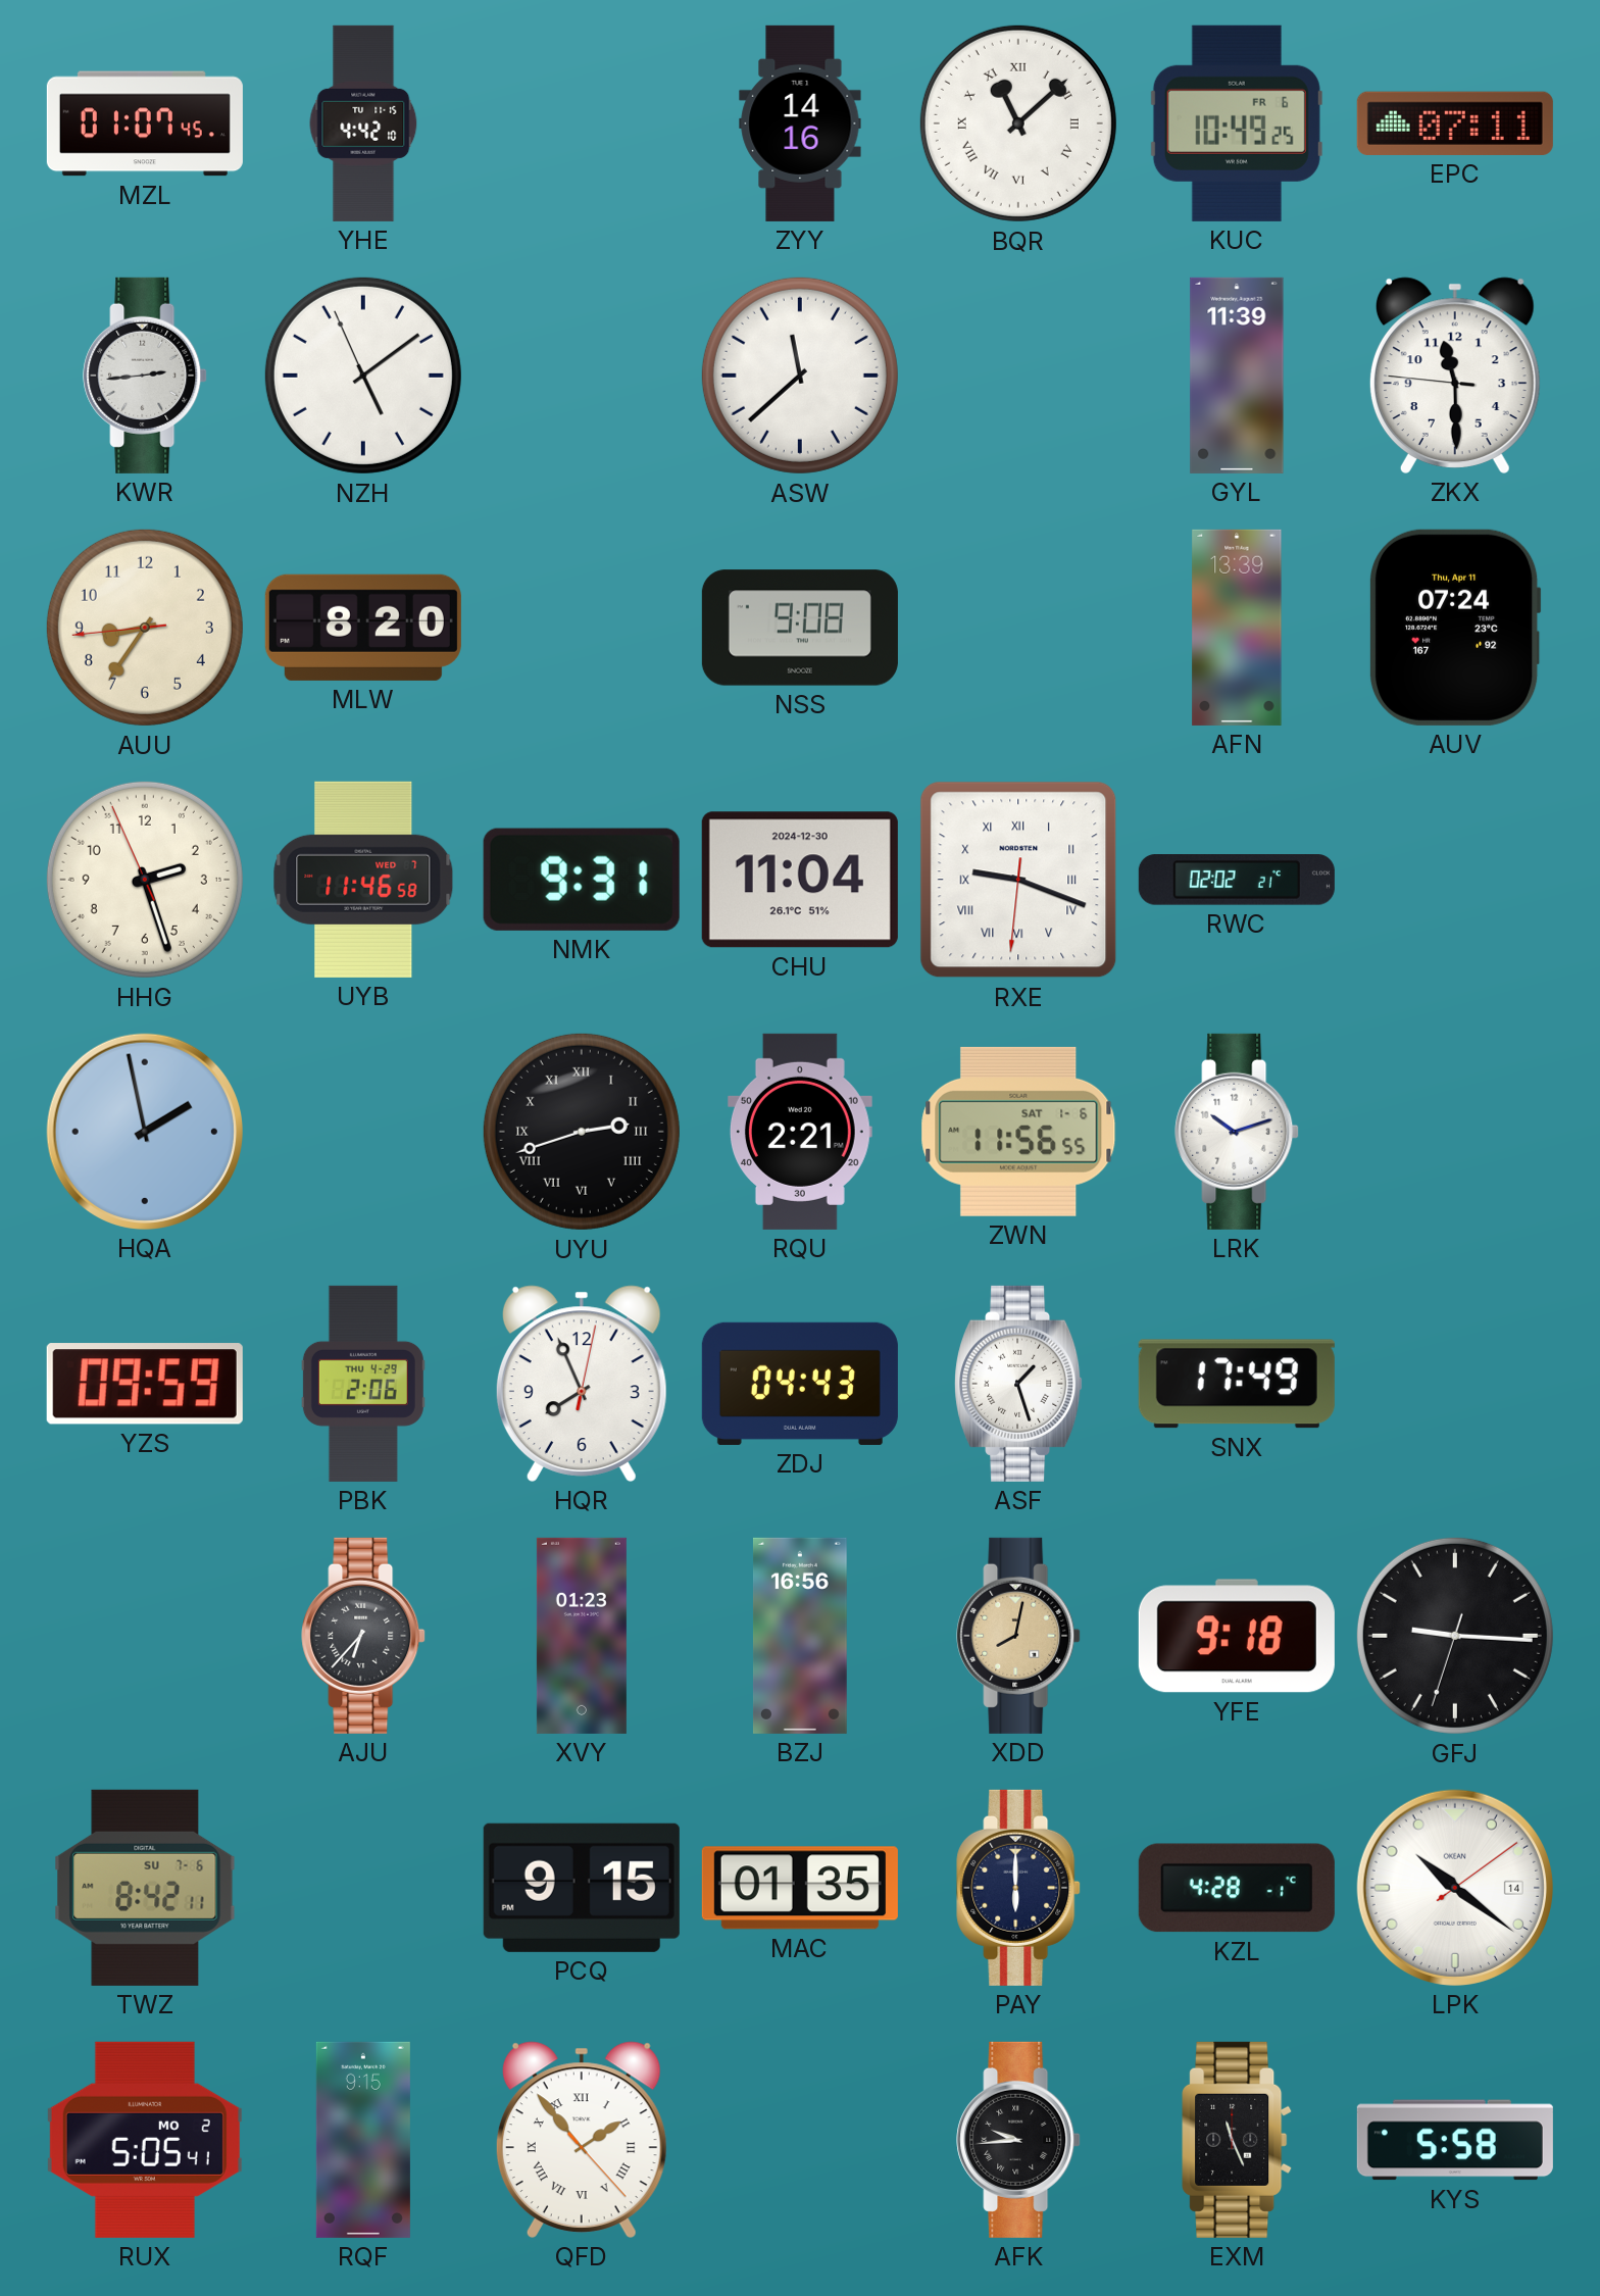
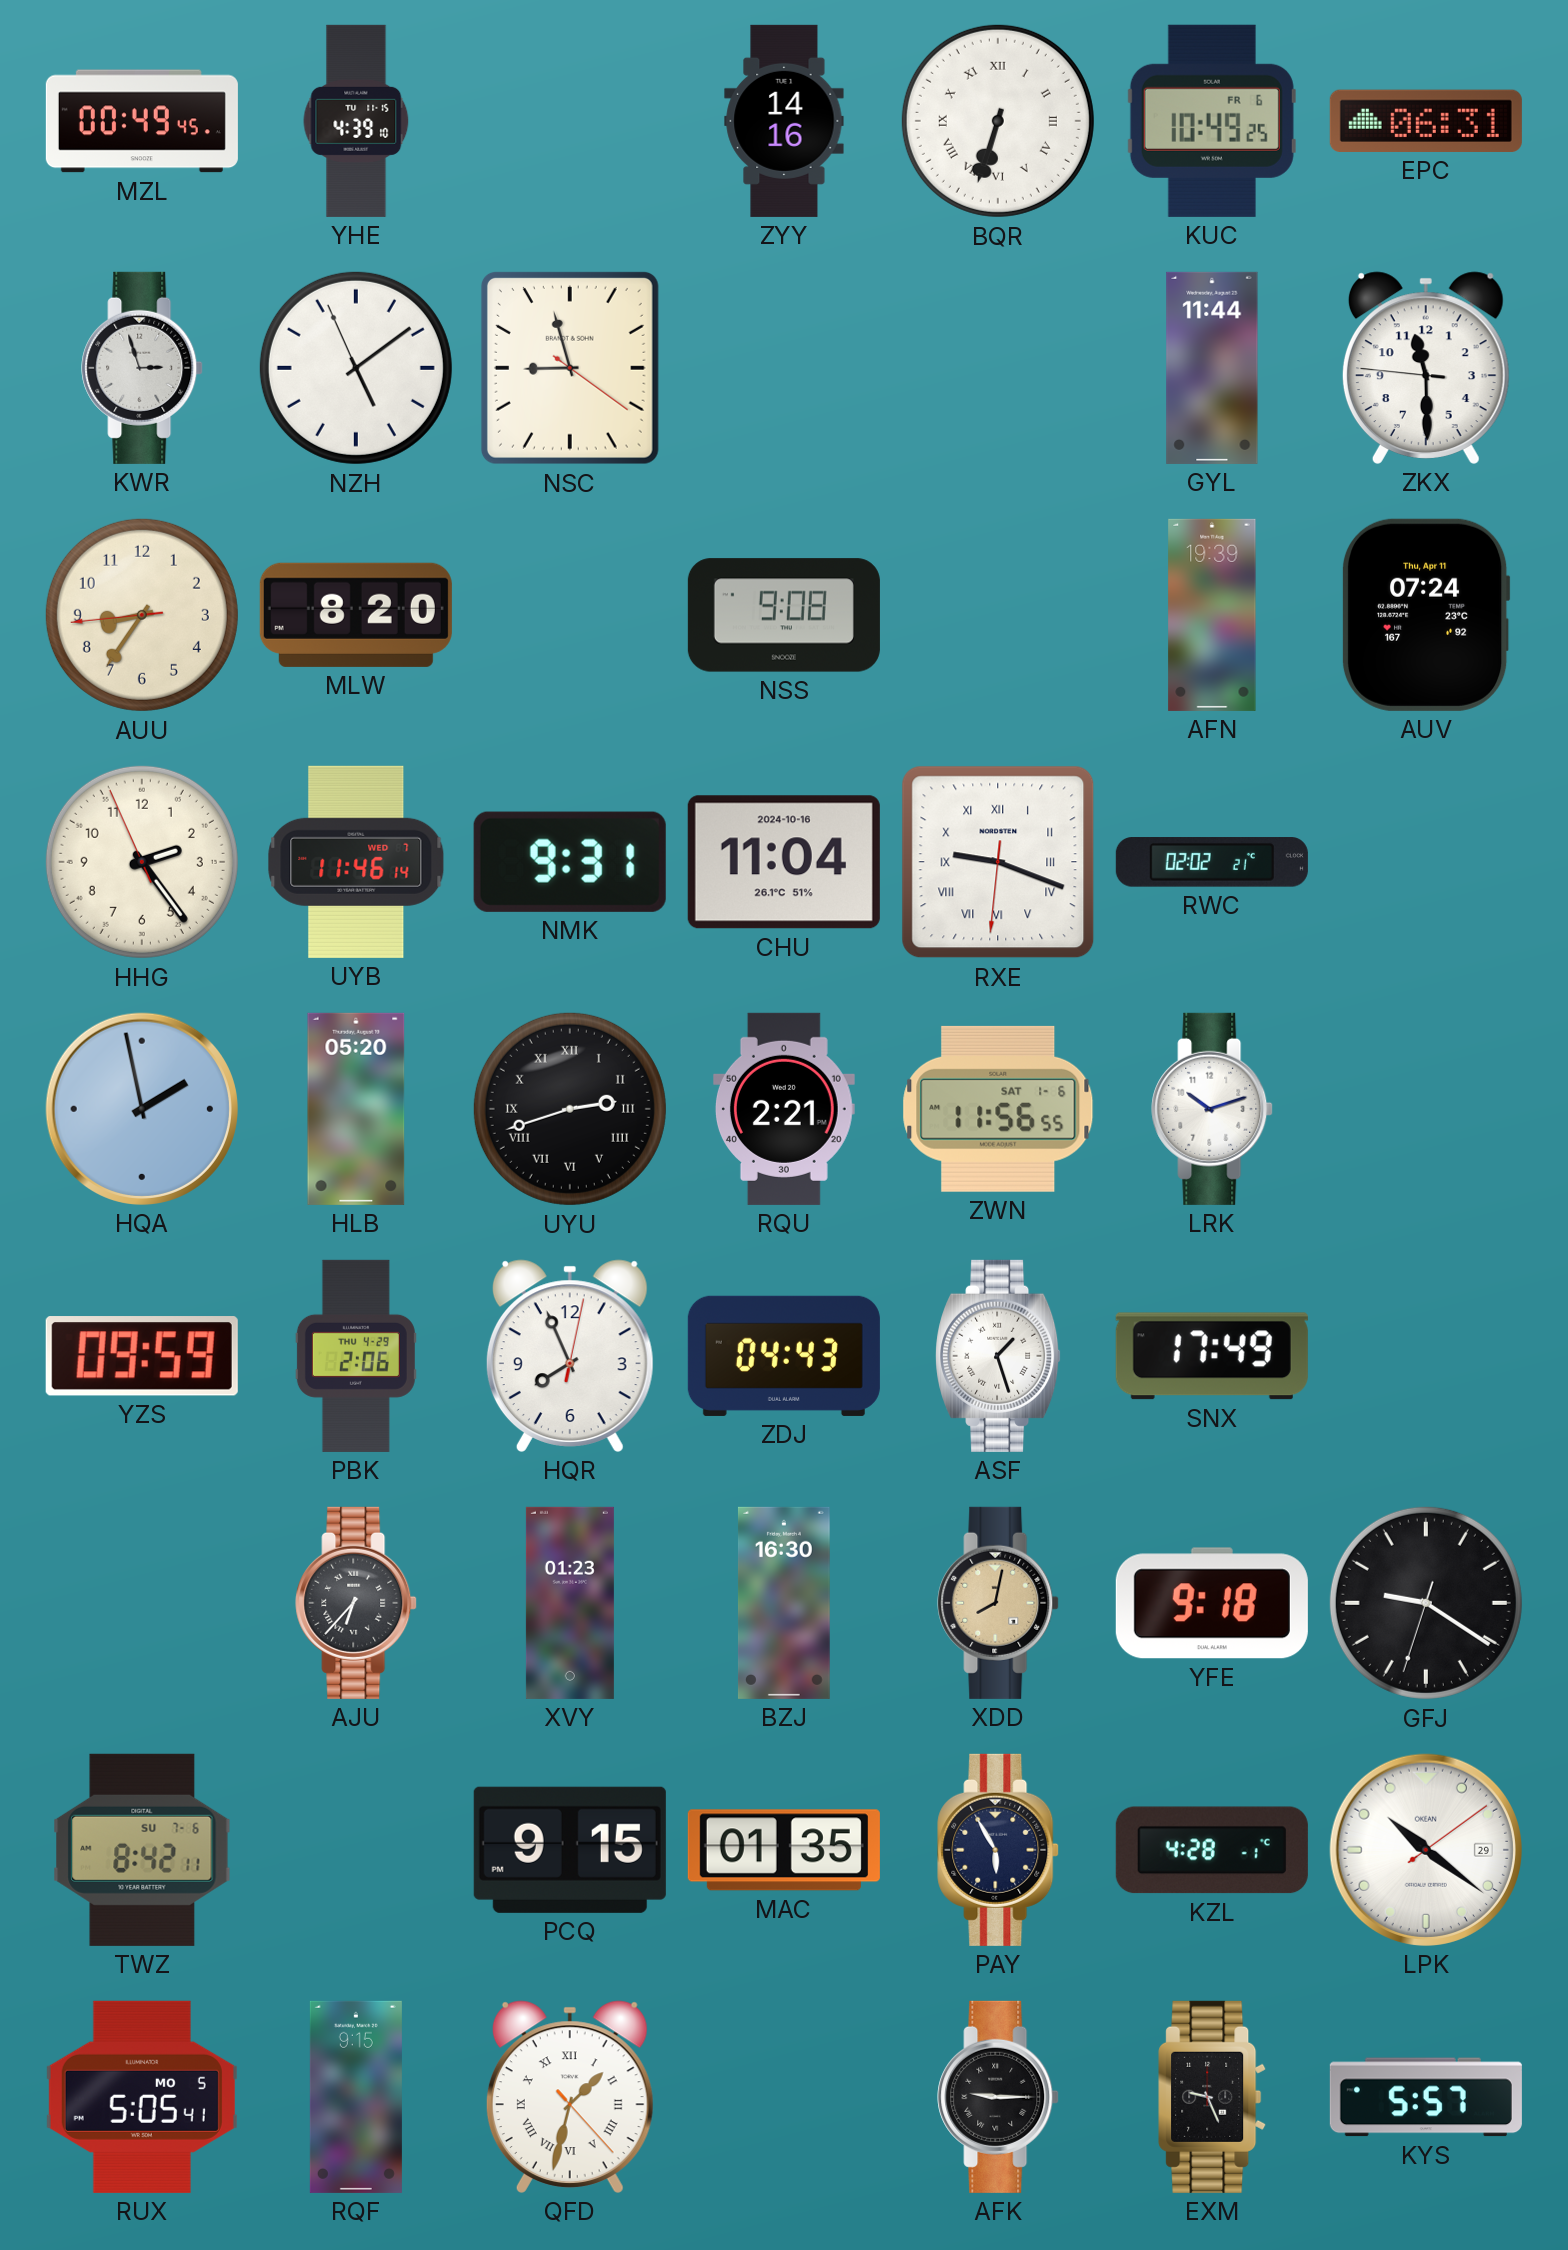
MZL: 01:07 -> 00:49 (142, 121)
YHE: 4:42 -> 4:39 (356, 121)
BQR: 11:08 -> 6:33 (998, 121)
EPC: 07:11 -> 06:31 (1426, 121)
KWR: 2:44 -> 2:57 (142, 368)
NSC: none -> 8:57 (570, 368)
ASW: 11:38 -> none (800, 376)
GYL: 11:39 -> 11:44 (1212, 368)
AFN: 13:39 -> 19:39 (1212, 615)
HHG: 2:26 -> 2:23 (142, 862)
UYB: 11:46:58 -> 11:46:14 (356, 862)
CHU date: 2024-12-30 -> 2024-10-16 (784, 862)
HLB: none -> 05:20 (356, 1109)
BZJ: 16:56 -> 16:30 (784, 1603)
GFJ: 9:15 -> 9:20 (1426, 1603)
PAY: 6:00 -> 5:55 (998, 1850)
LPK date: 14 -> 29 (1426, 1850)
RUX date: MO 2 -> MO 5 (142, 2097)
QFD: 1:53 -> 1:32 (570, 2097)
AFK: 9:44 -> 9:15 (998, 2097)
EXM: 11:26 -> 9:26 (1213, 2097)
KYS: 5:58 -> 5:57 (1426, 2097)
